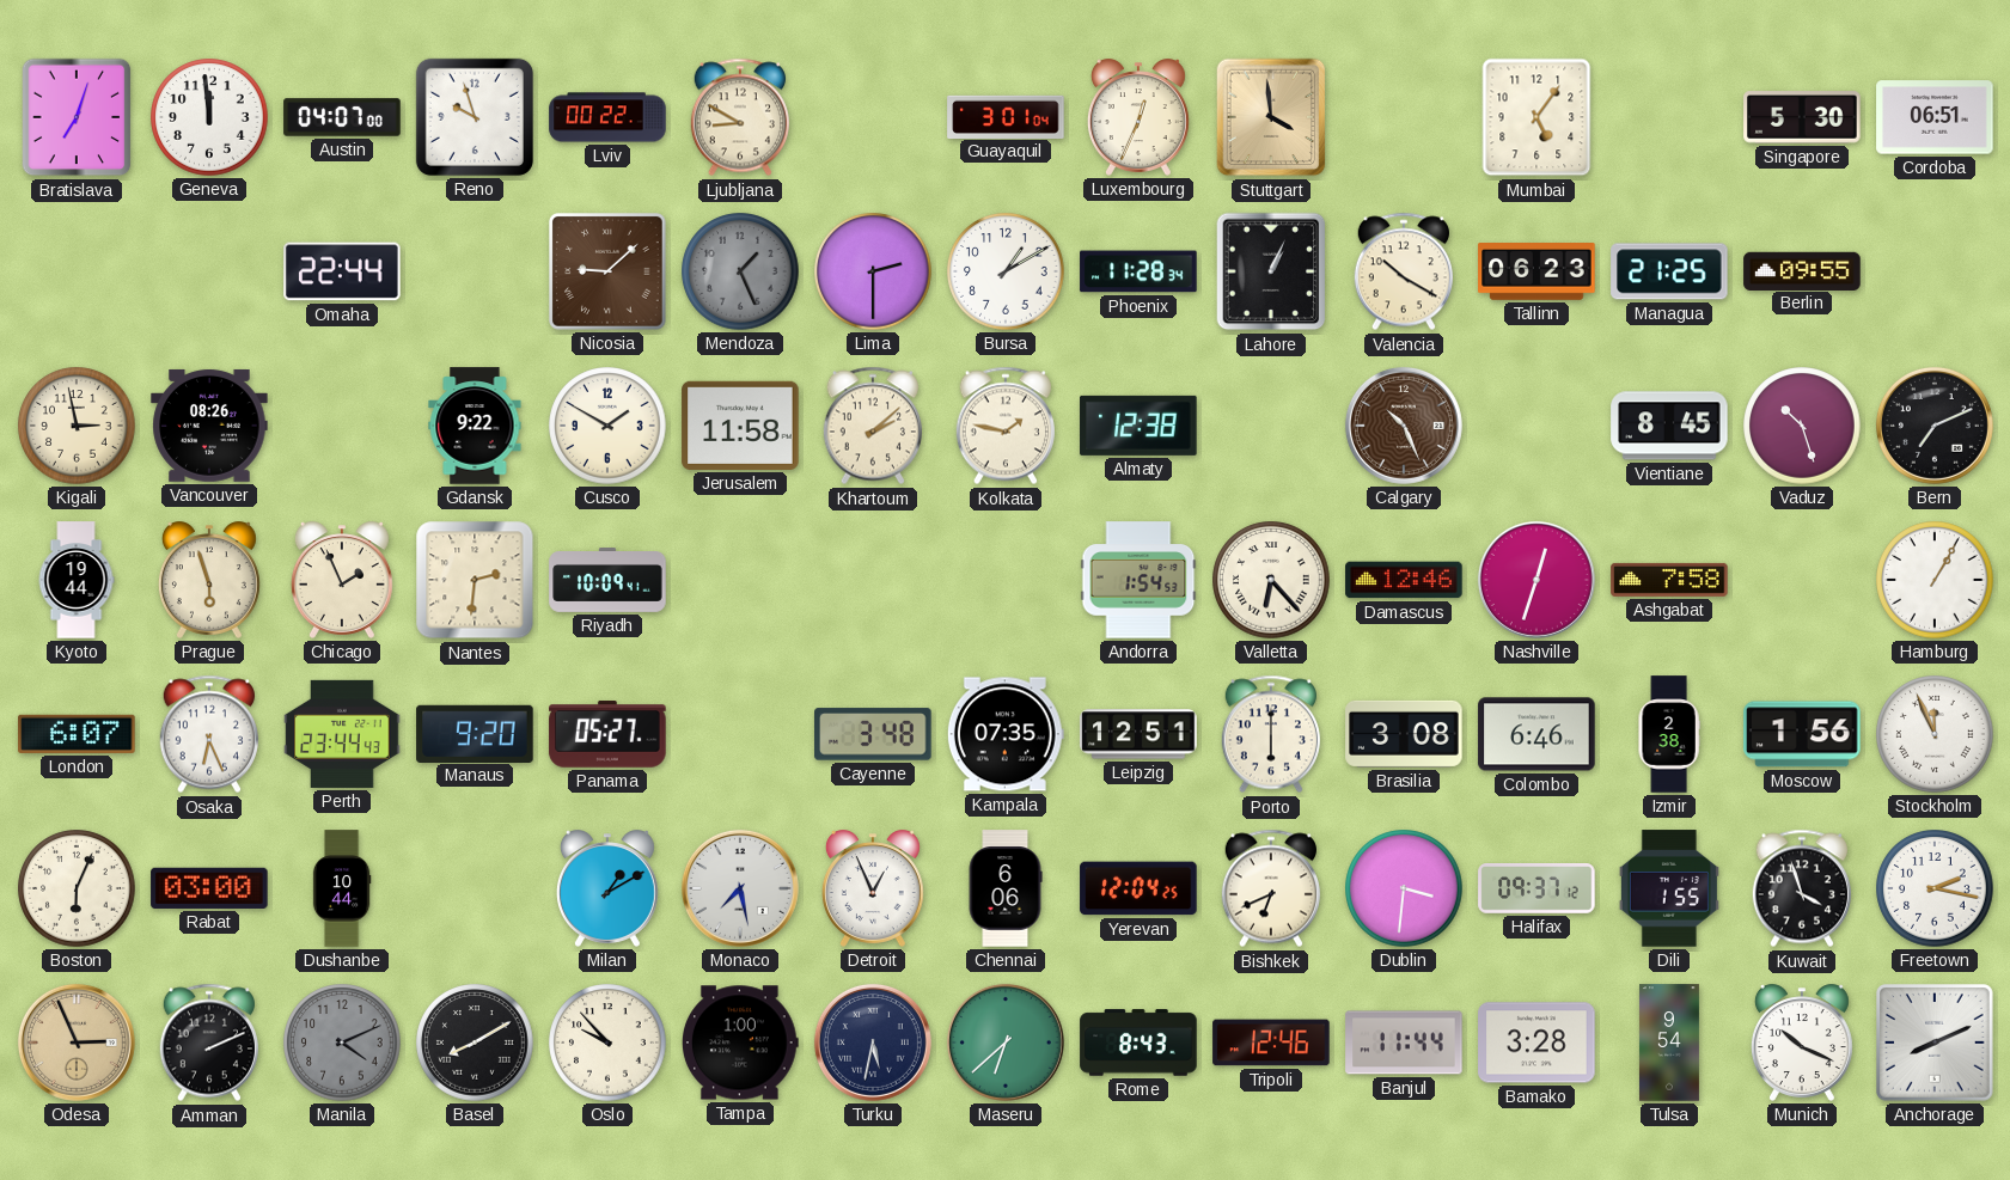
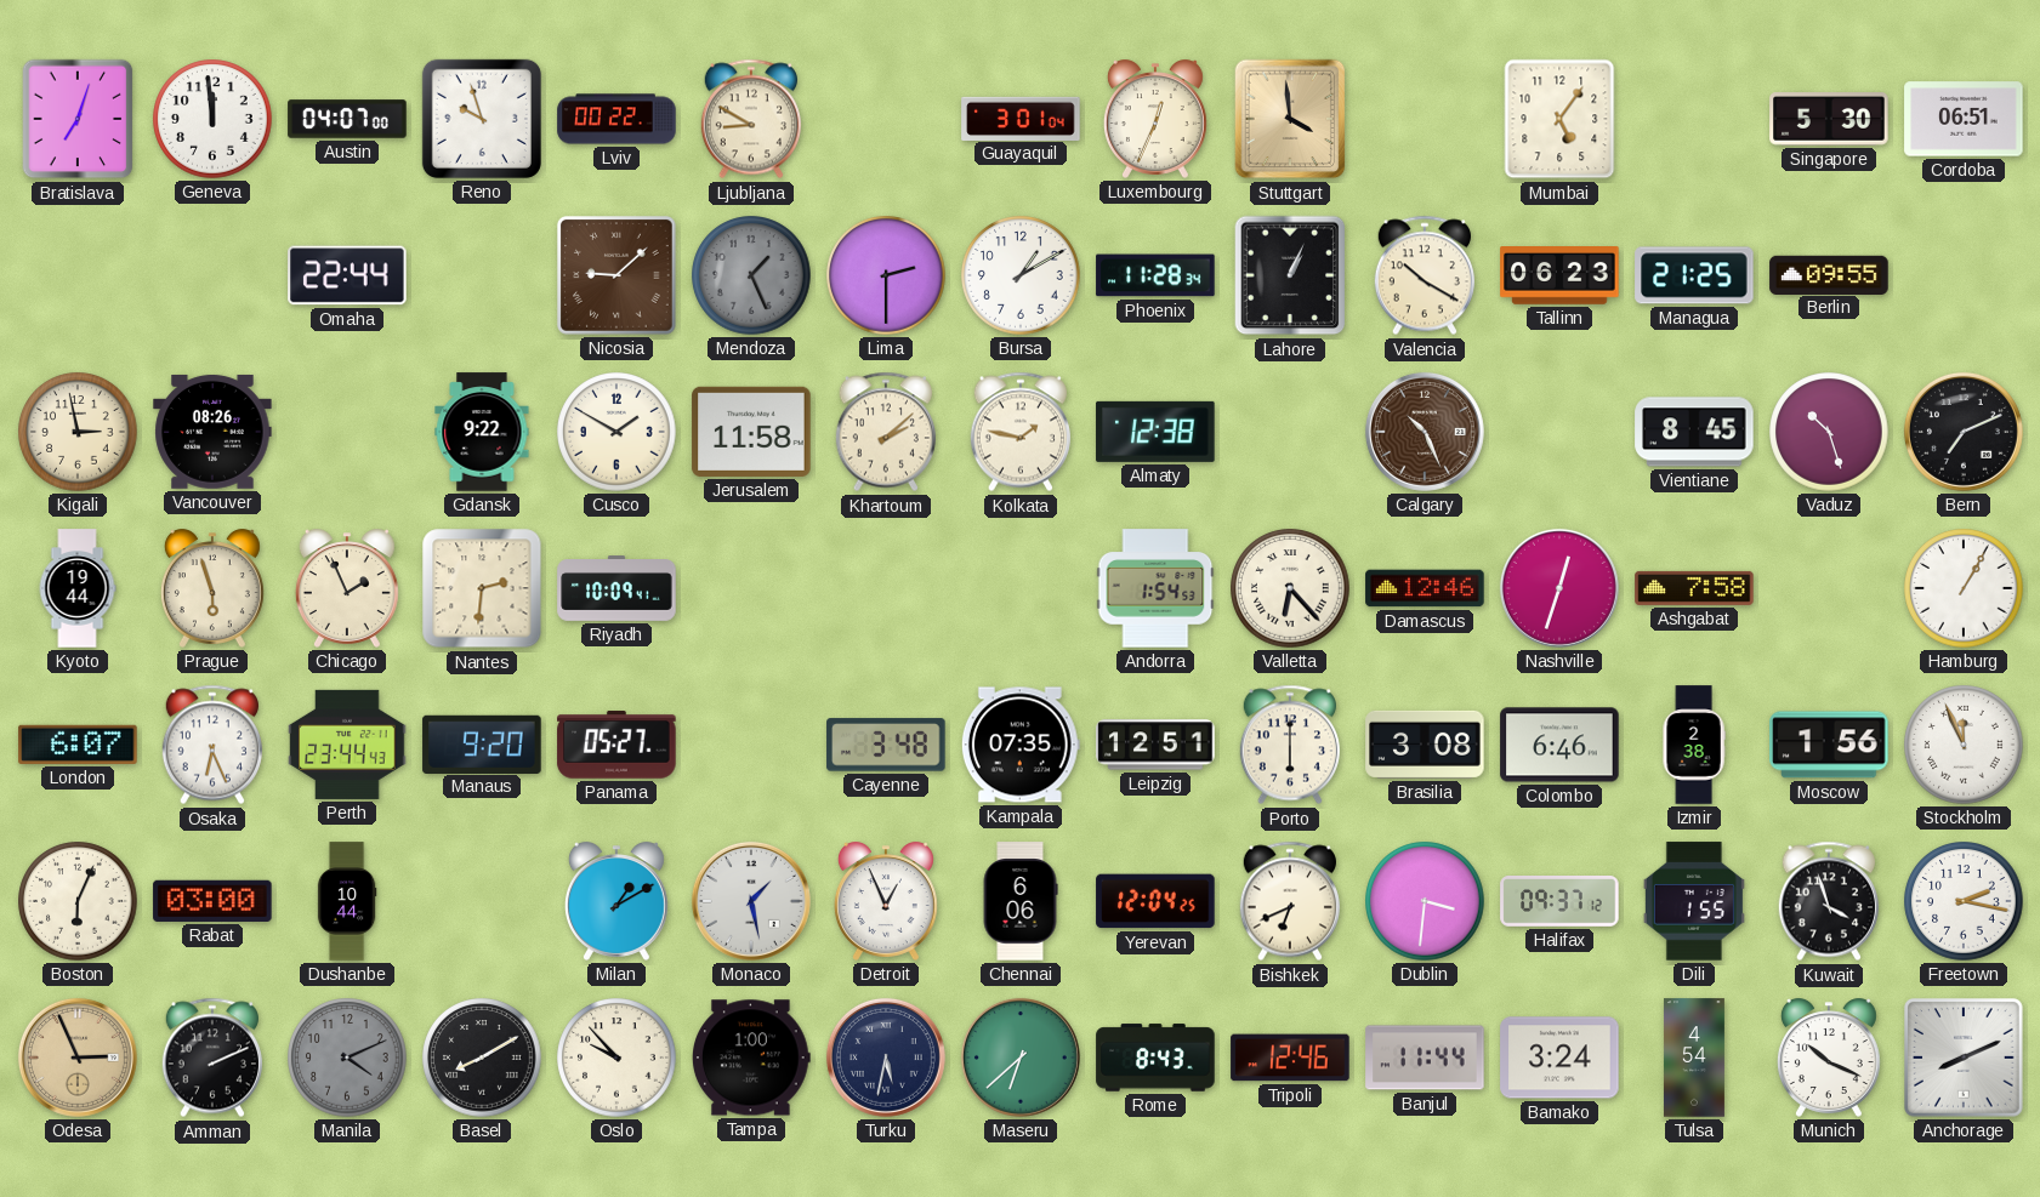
Monaco: 7:28 -> 1:28 (751, 901)
Bamako: 3:28 -> 3:24 (1559, 1058)
Tulsa: 9:54 -> 4:54 (1694, 1058)
